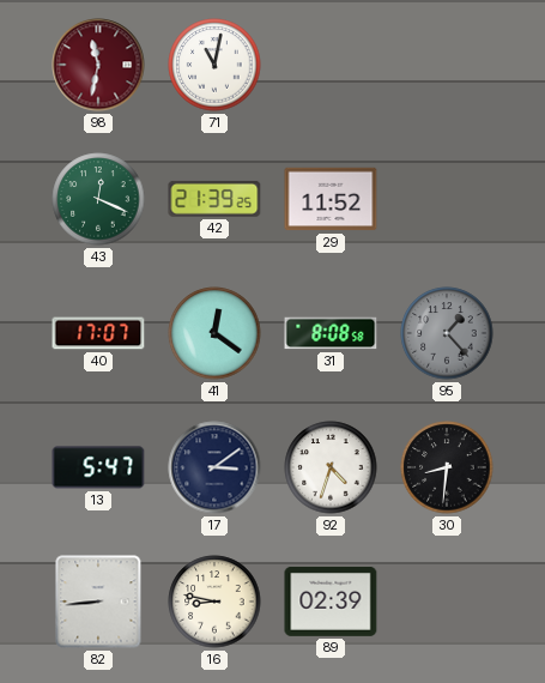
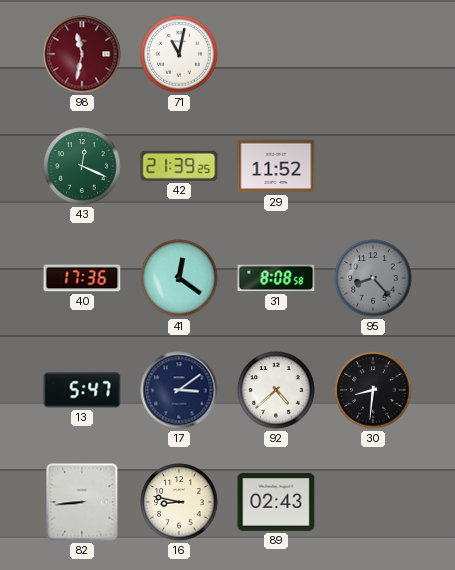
40: 17:07 -> 17:36 (82, 278)
95: 1:23 -> 8:23 (373, 278)
92: 4:33 -> 4:38 (276, 390)
89: 02:39 -> 02:43 (276, 502)
